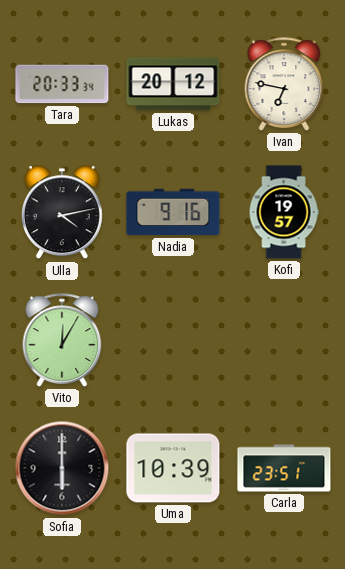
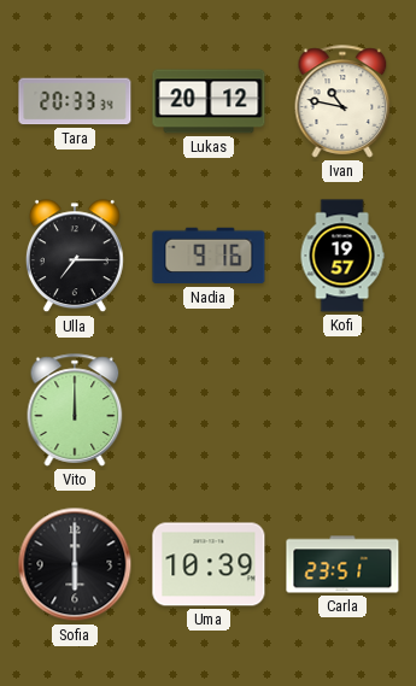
Ivan: 6:47 -> 10:47 (342, 101)
Ulla: 4:13 -> 7:15 (75, 257)
Vito: 12:05 -> 12:00 (75, 410)
